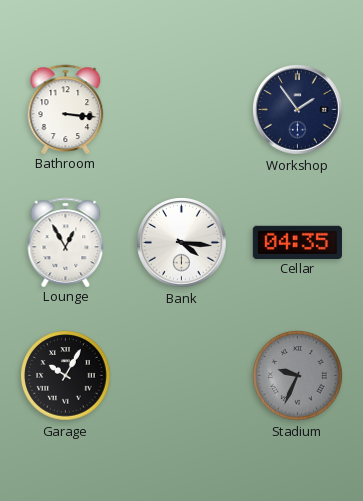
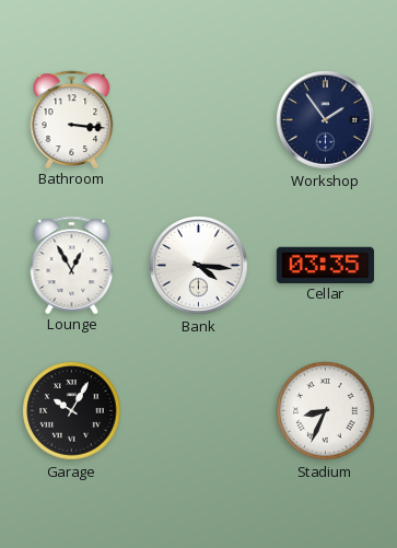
Cellar: 04:35 -> 03:35 (325, 265)
Stadium: 9:34 -> 8:34 (326, 411)
Stadium dial: grey -> white (326, 411)
